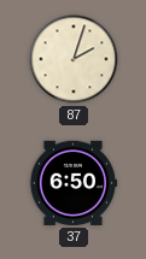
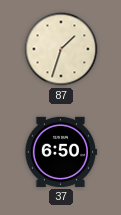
87: 2:03 -> 1:33 (61, 49)
